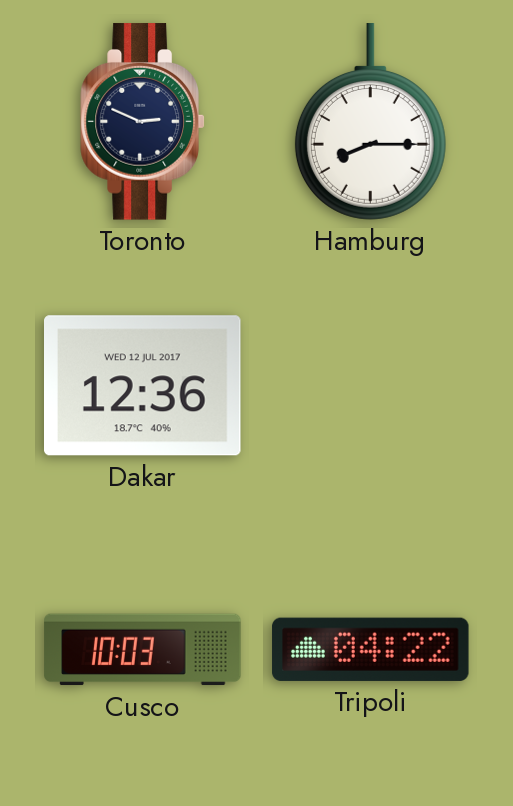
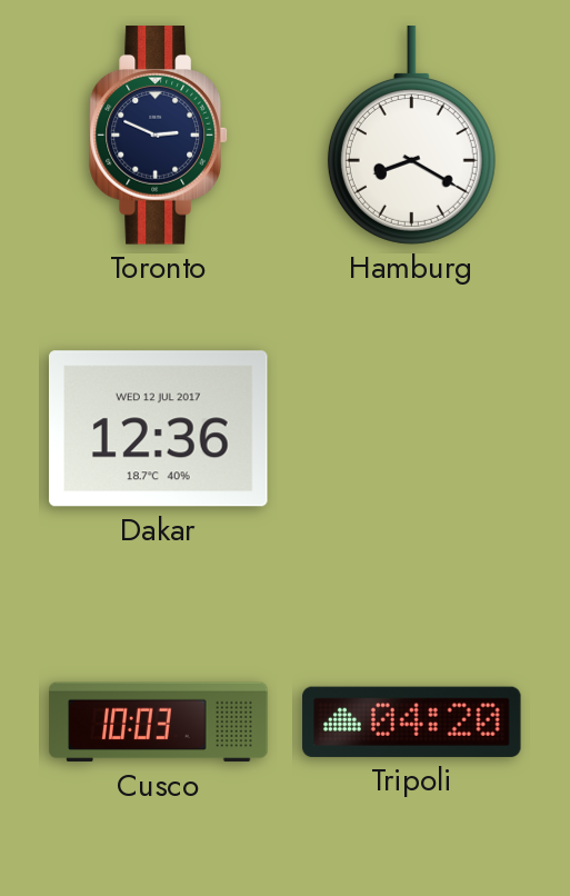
Hamburg: 8:15 -> 8:20 (411, 136)
Tripoli: 04:22 -> 04:20 (412, 721)
